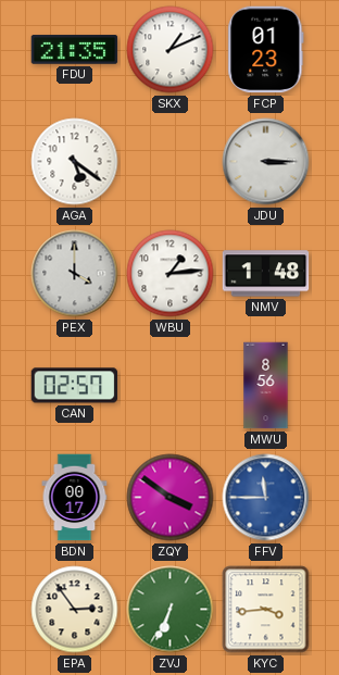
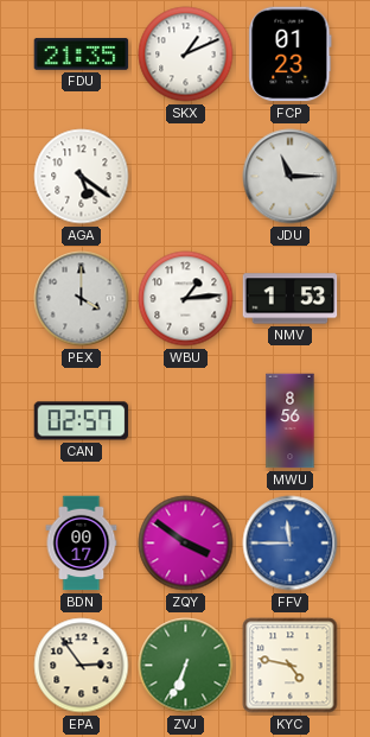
JDU: 3:15 -> 11:15 (291, 177)
NMV: 1:48 -> 1:53 (291, 299)
KYC: 3:44 -> 4:47 (291, 666)
